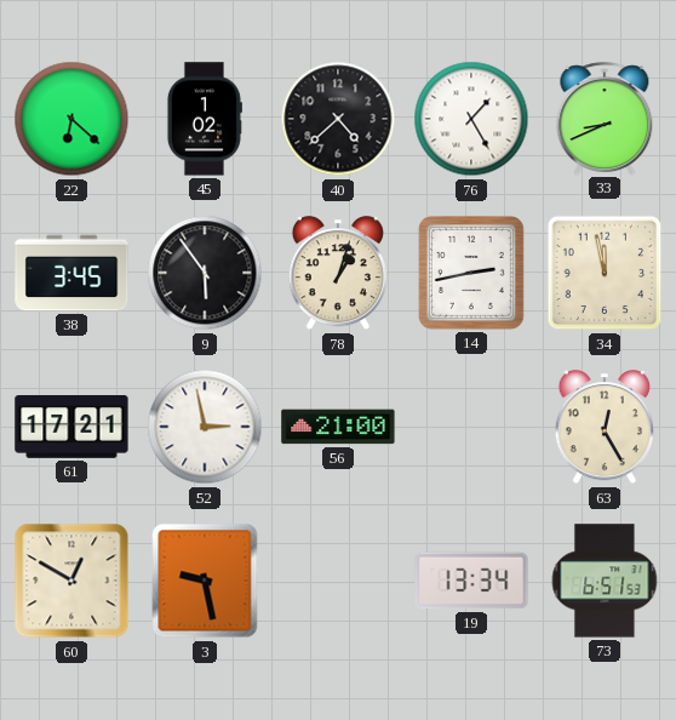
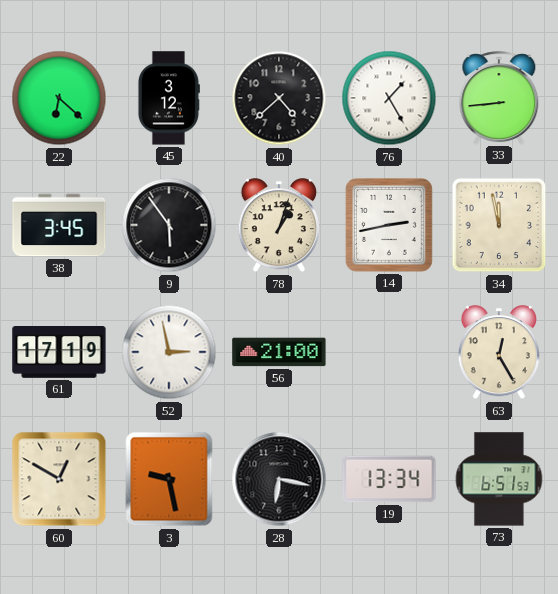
45: 1:02 -> 3:12 (168, 98)
33: 8:41 -> 8:44 (499, 98)
61: 17:21 -> 17:19 (59, 352)
28: none -> 6:17 (279, 479)
